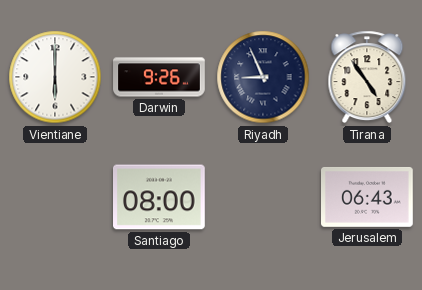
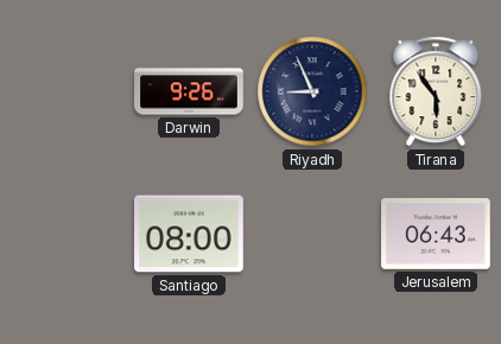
Vientiane: 6:00 -> none (55, 77)
Tirana: 4:54 -> 5:54 (436, 91)
